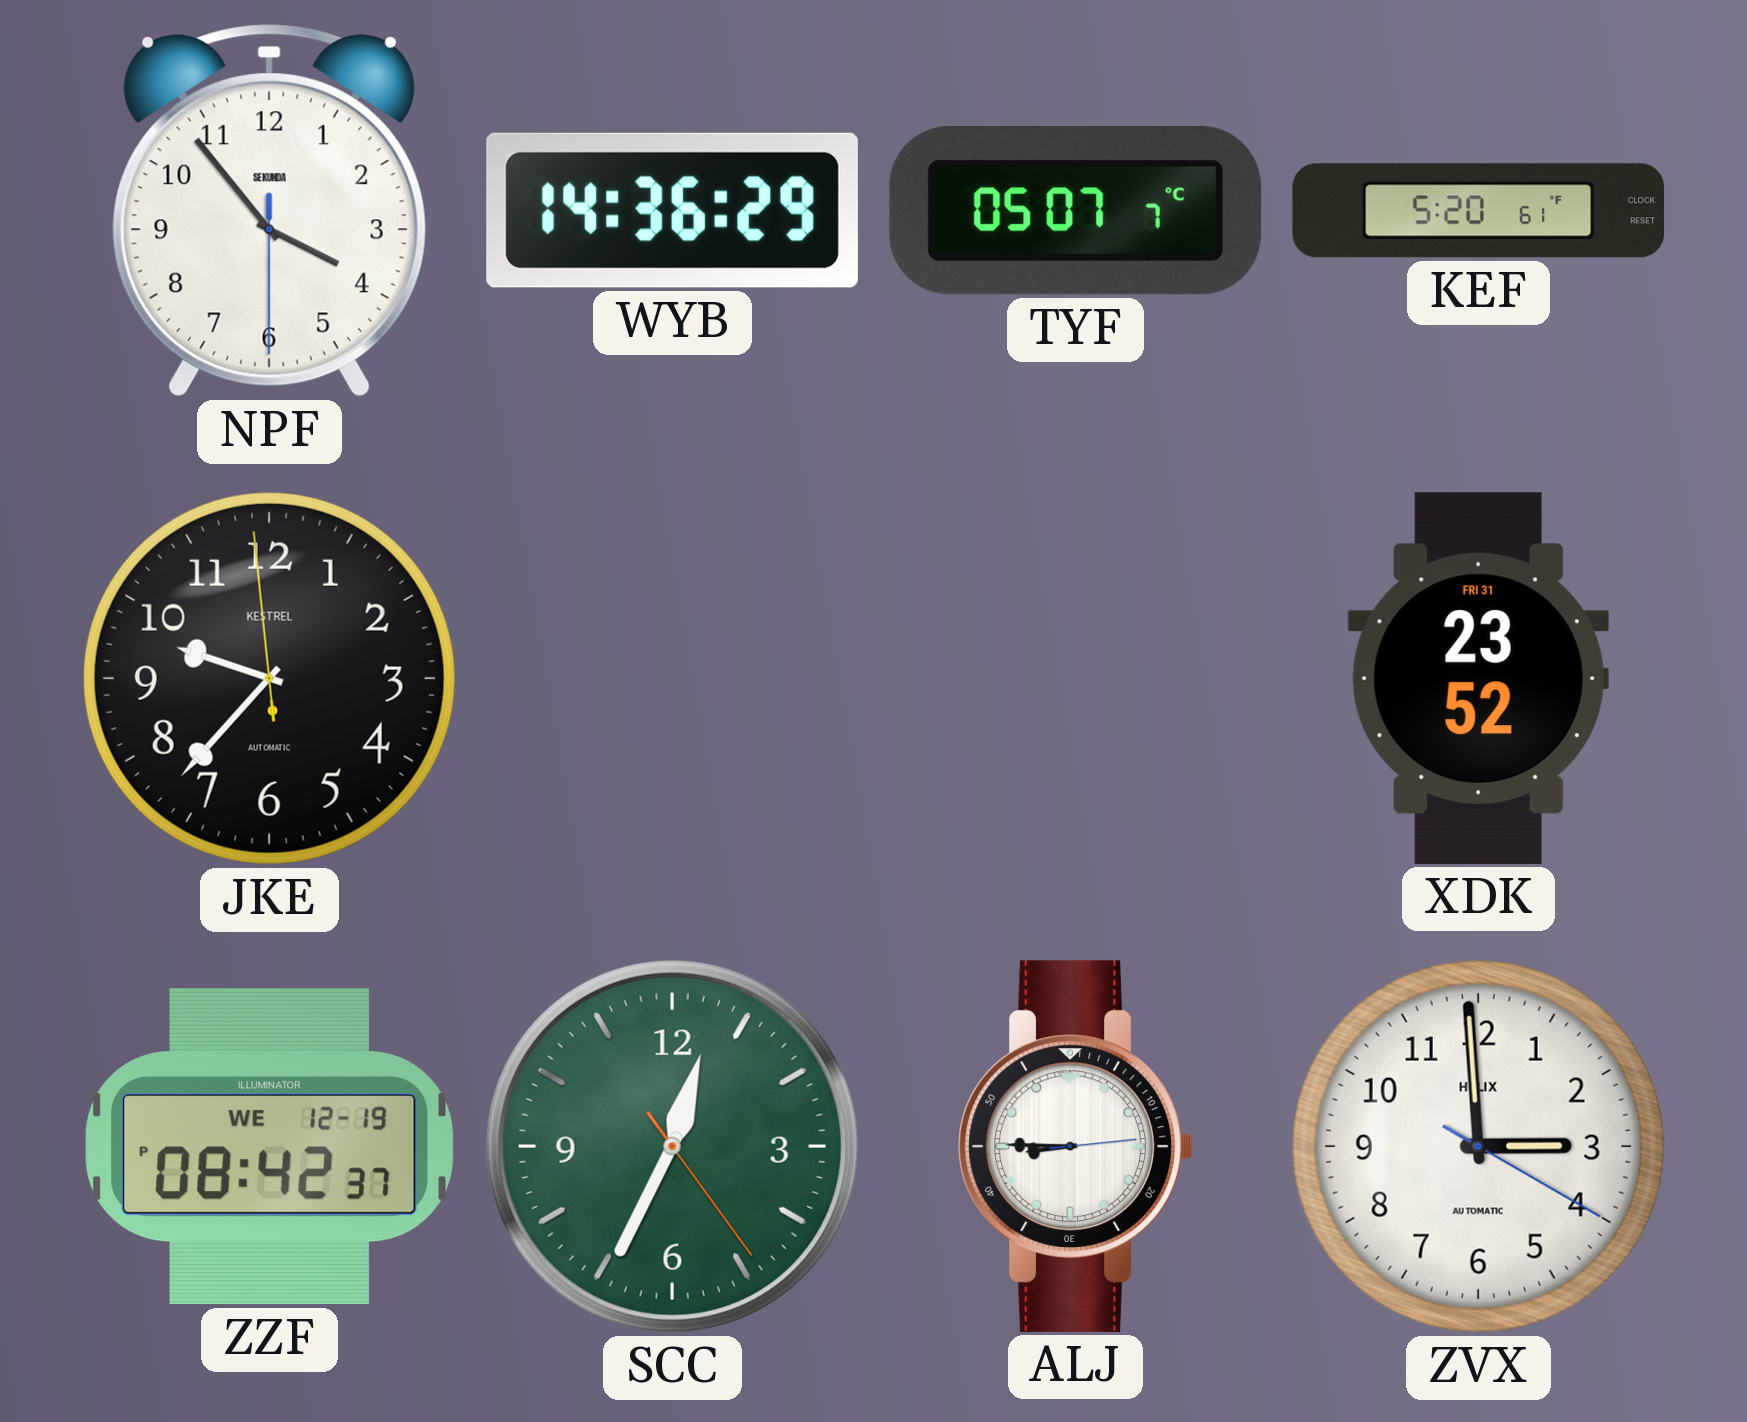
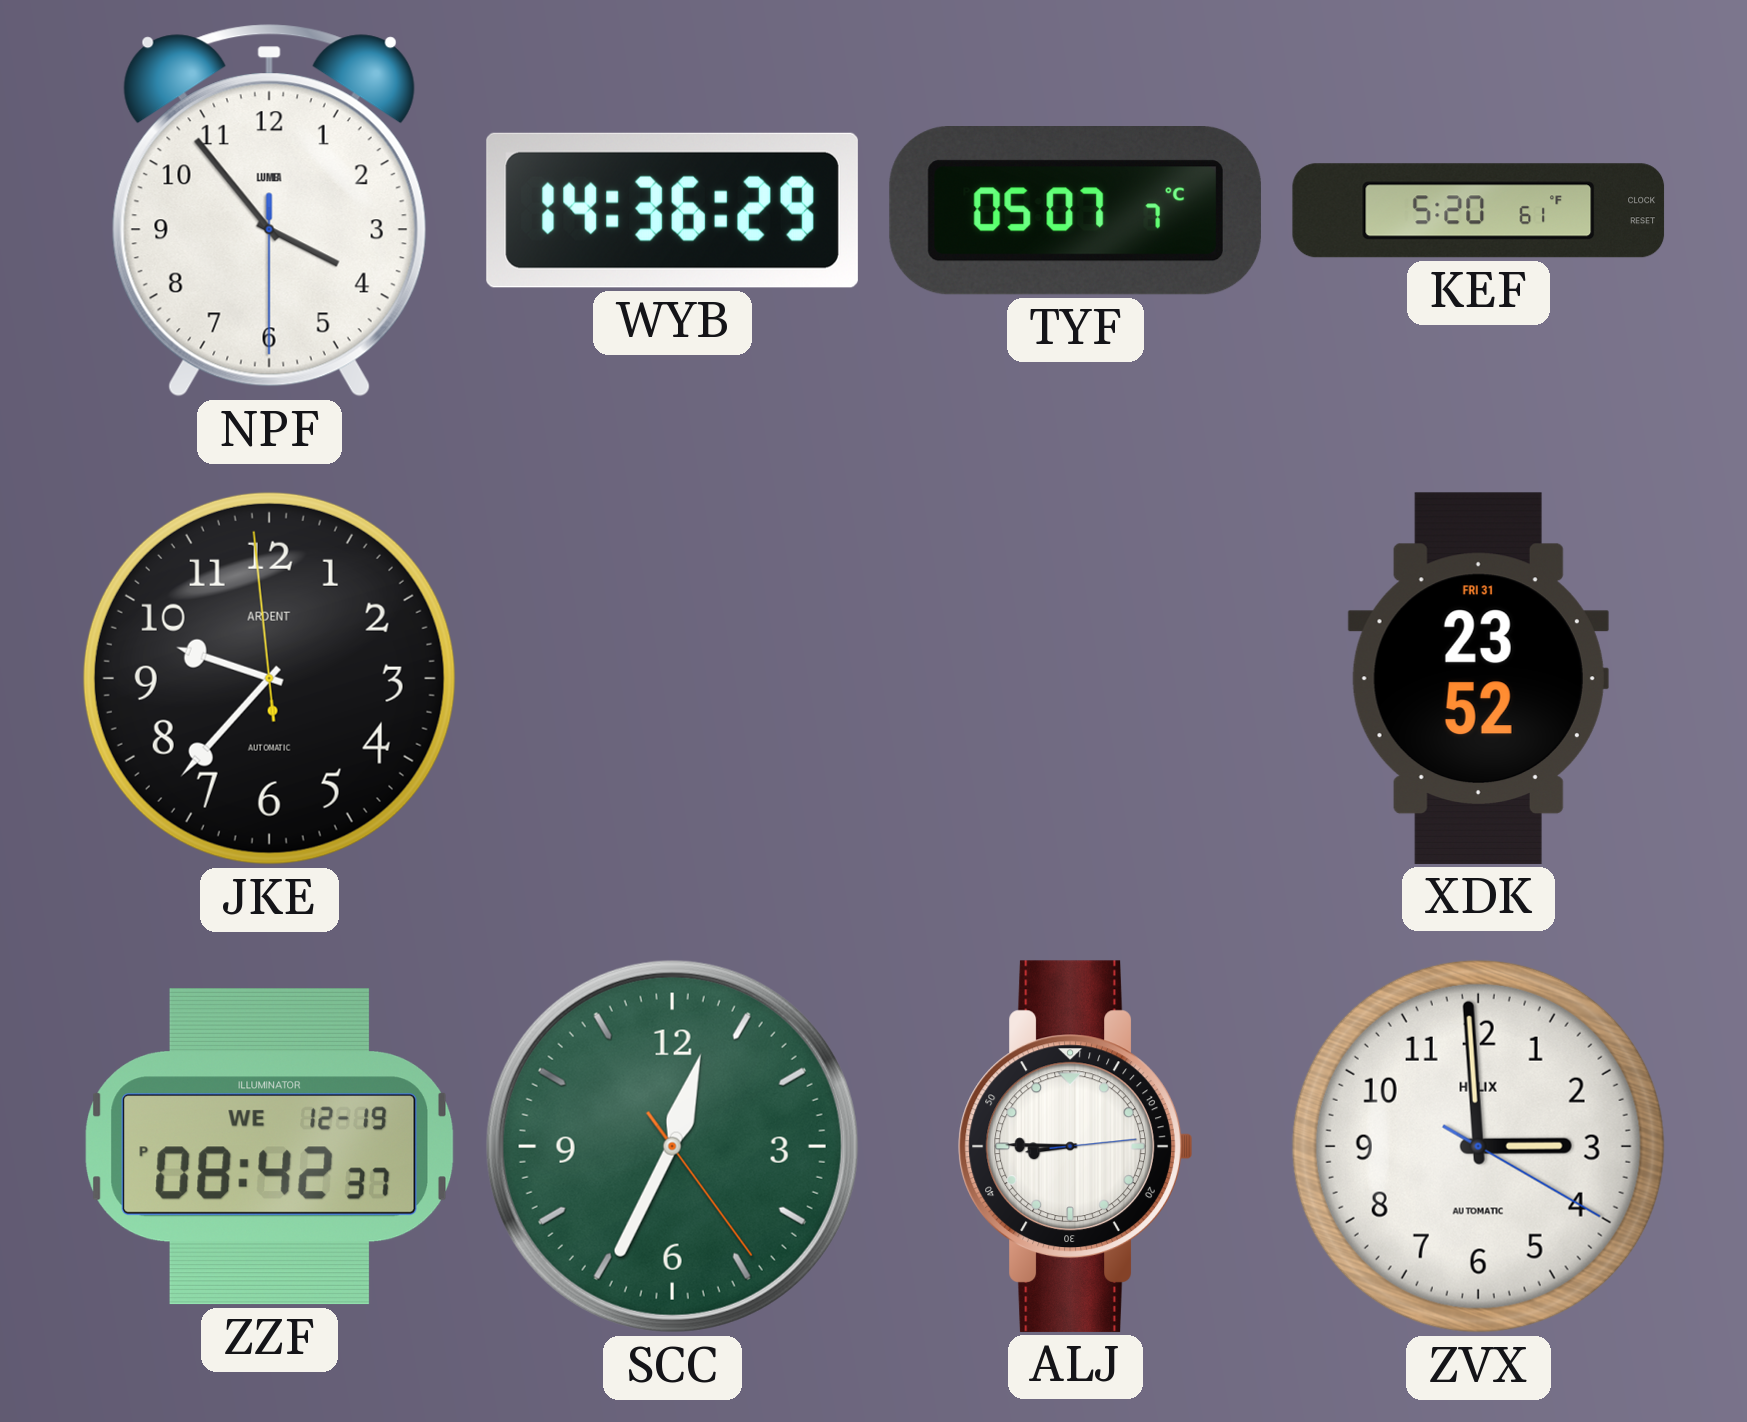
NPF brand: SEKUNDA -> LUMEA (269, 211)
JKE brand: KESTREL -> ARDENT (269, 678)
